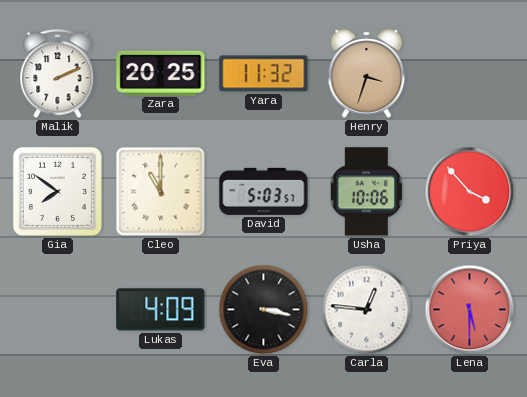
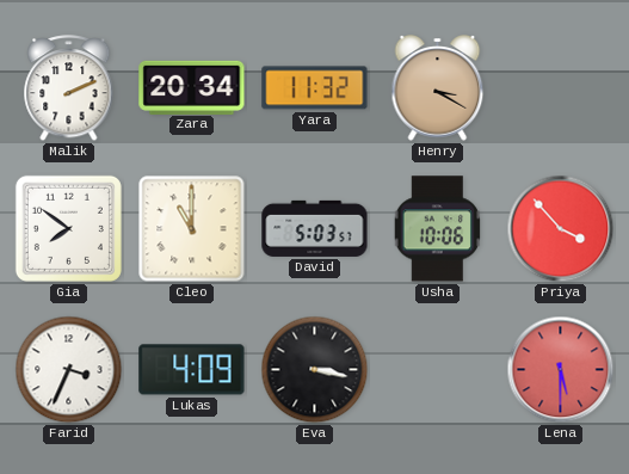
Zara: 20:25 -> 20:34 (192, 87)
Henry: 3:33 -> 3:20 (438, 88)
Farid: none -> 3:34 (69, 370)
Carla: 12:46 -> none (367, 310)
